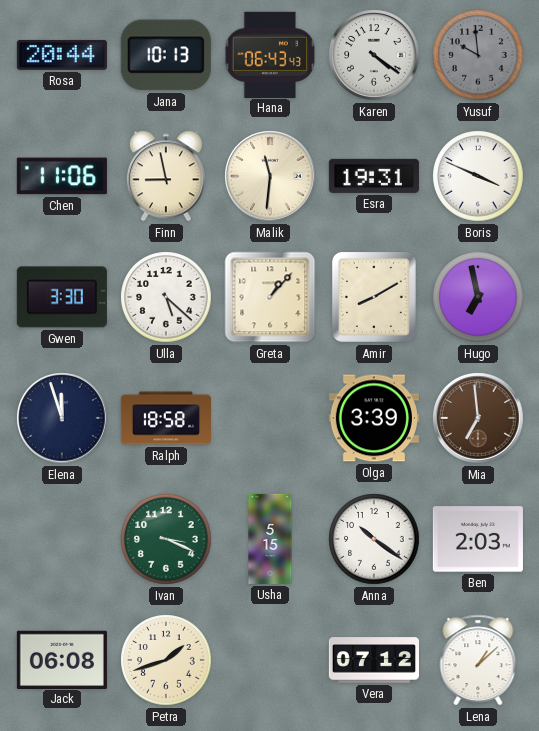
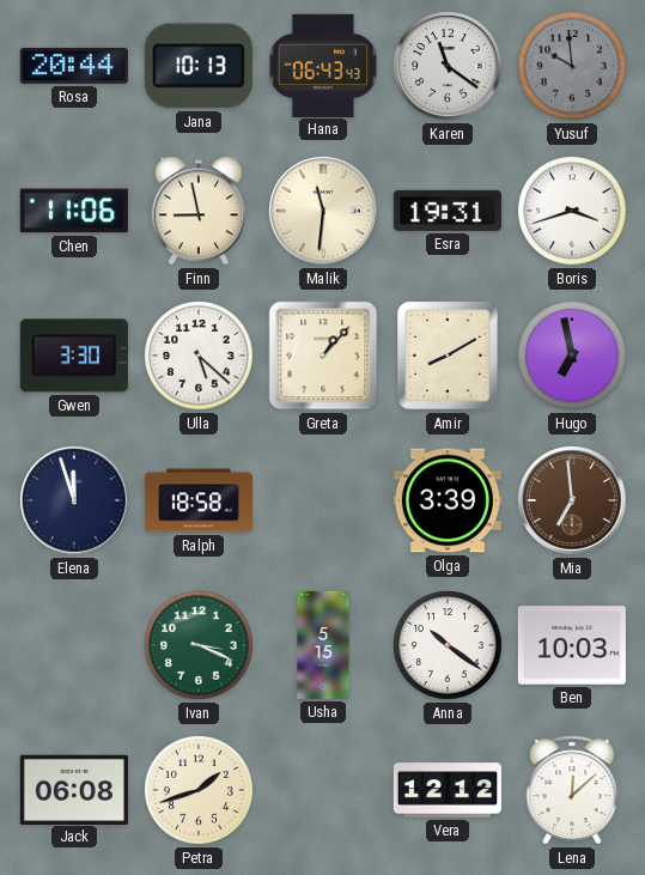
Karen: 4:21 -> 11:21 (448, 66)
Boris: 3:49 -> 3:42 (572, 211)
Ben: 2:03 -> 10:03 (572, 645)
Vera: 07:12 -> 12:12 (448, 790)
Lena: 1:08 -> 12:08 (572, 790)
